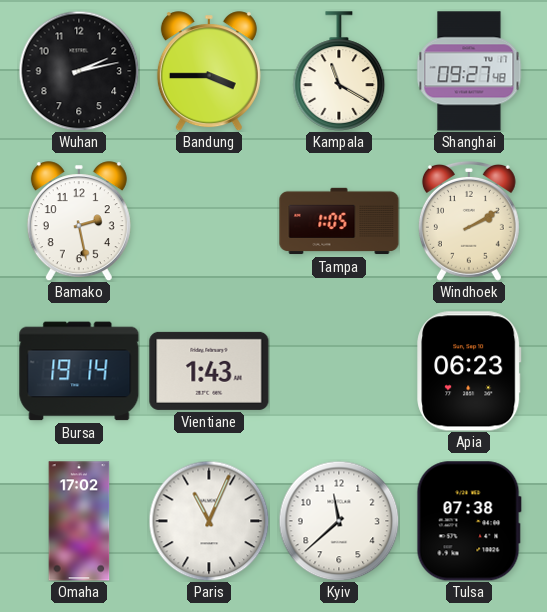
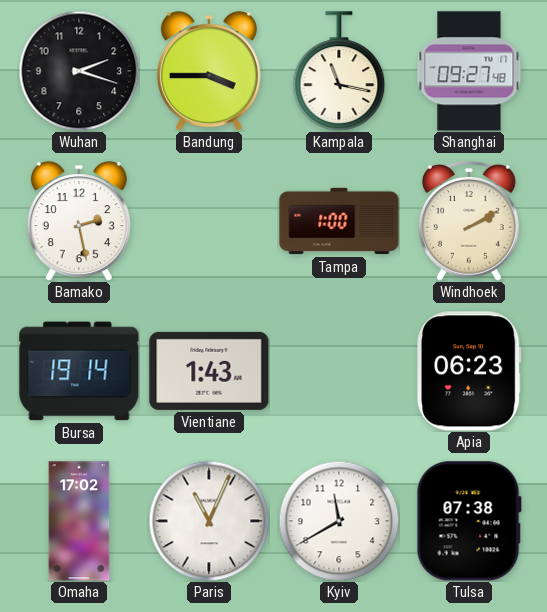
Wuhan: 2:13 -> 2:18 (79, 71)
Kampala: 11:20 -> 11:17 (339, 71)
Tampa: 1:05 -> 1:00 (339, 221)
Kyiv: 11:38 -> 11:40 (339, 521)
